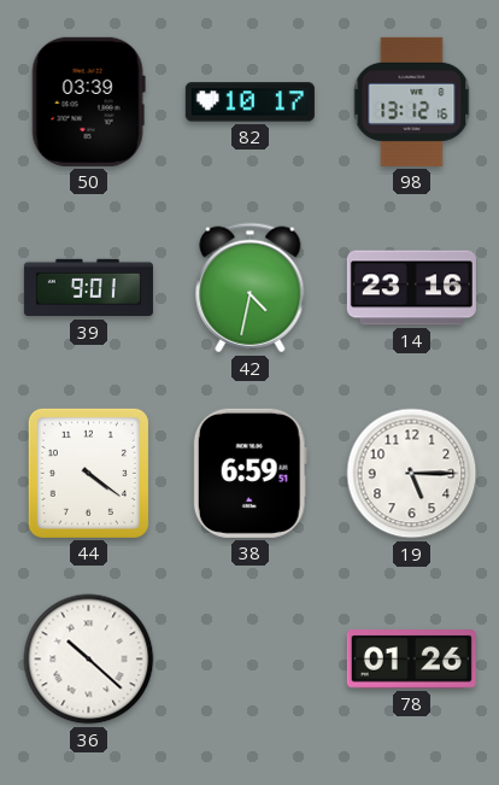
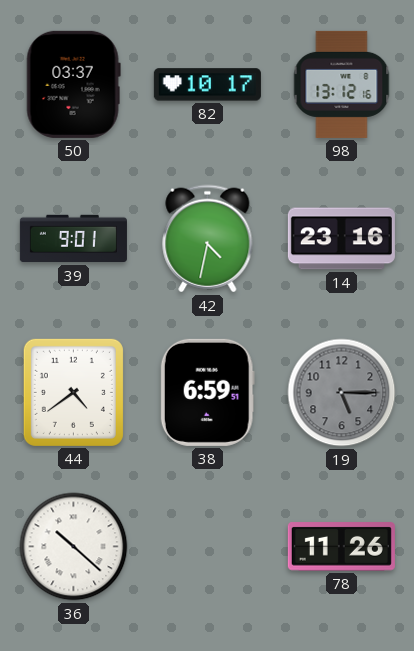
50: 03:39 -> 03:37 (73, 84)
44: 4:21 -> 4:39 (73, 392)
19 dial: white -> grey (342, 393)
78: 01:26 -> 11:26 (341, 547)
